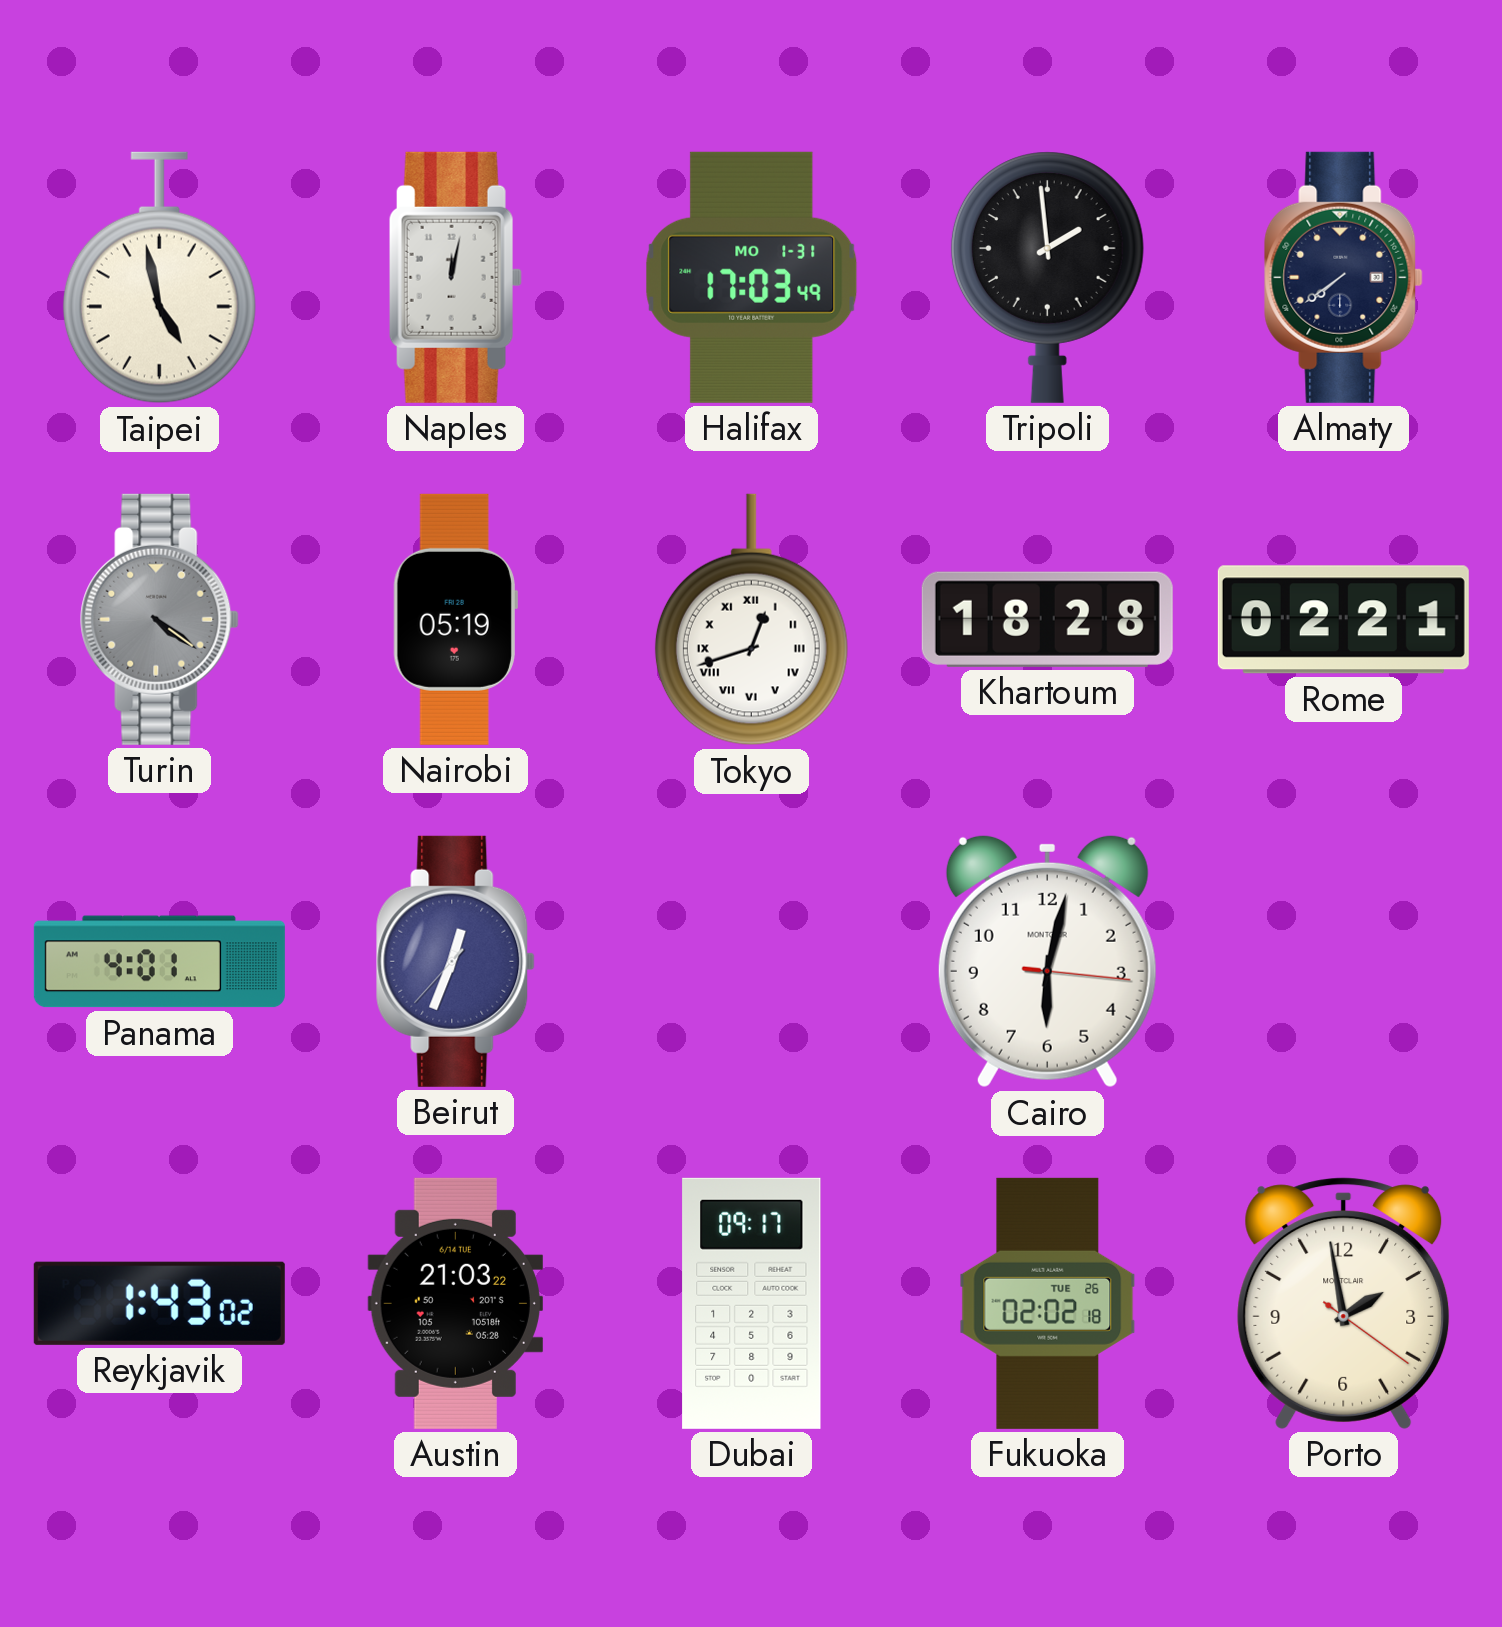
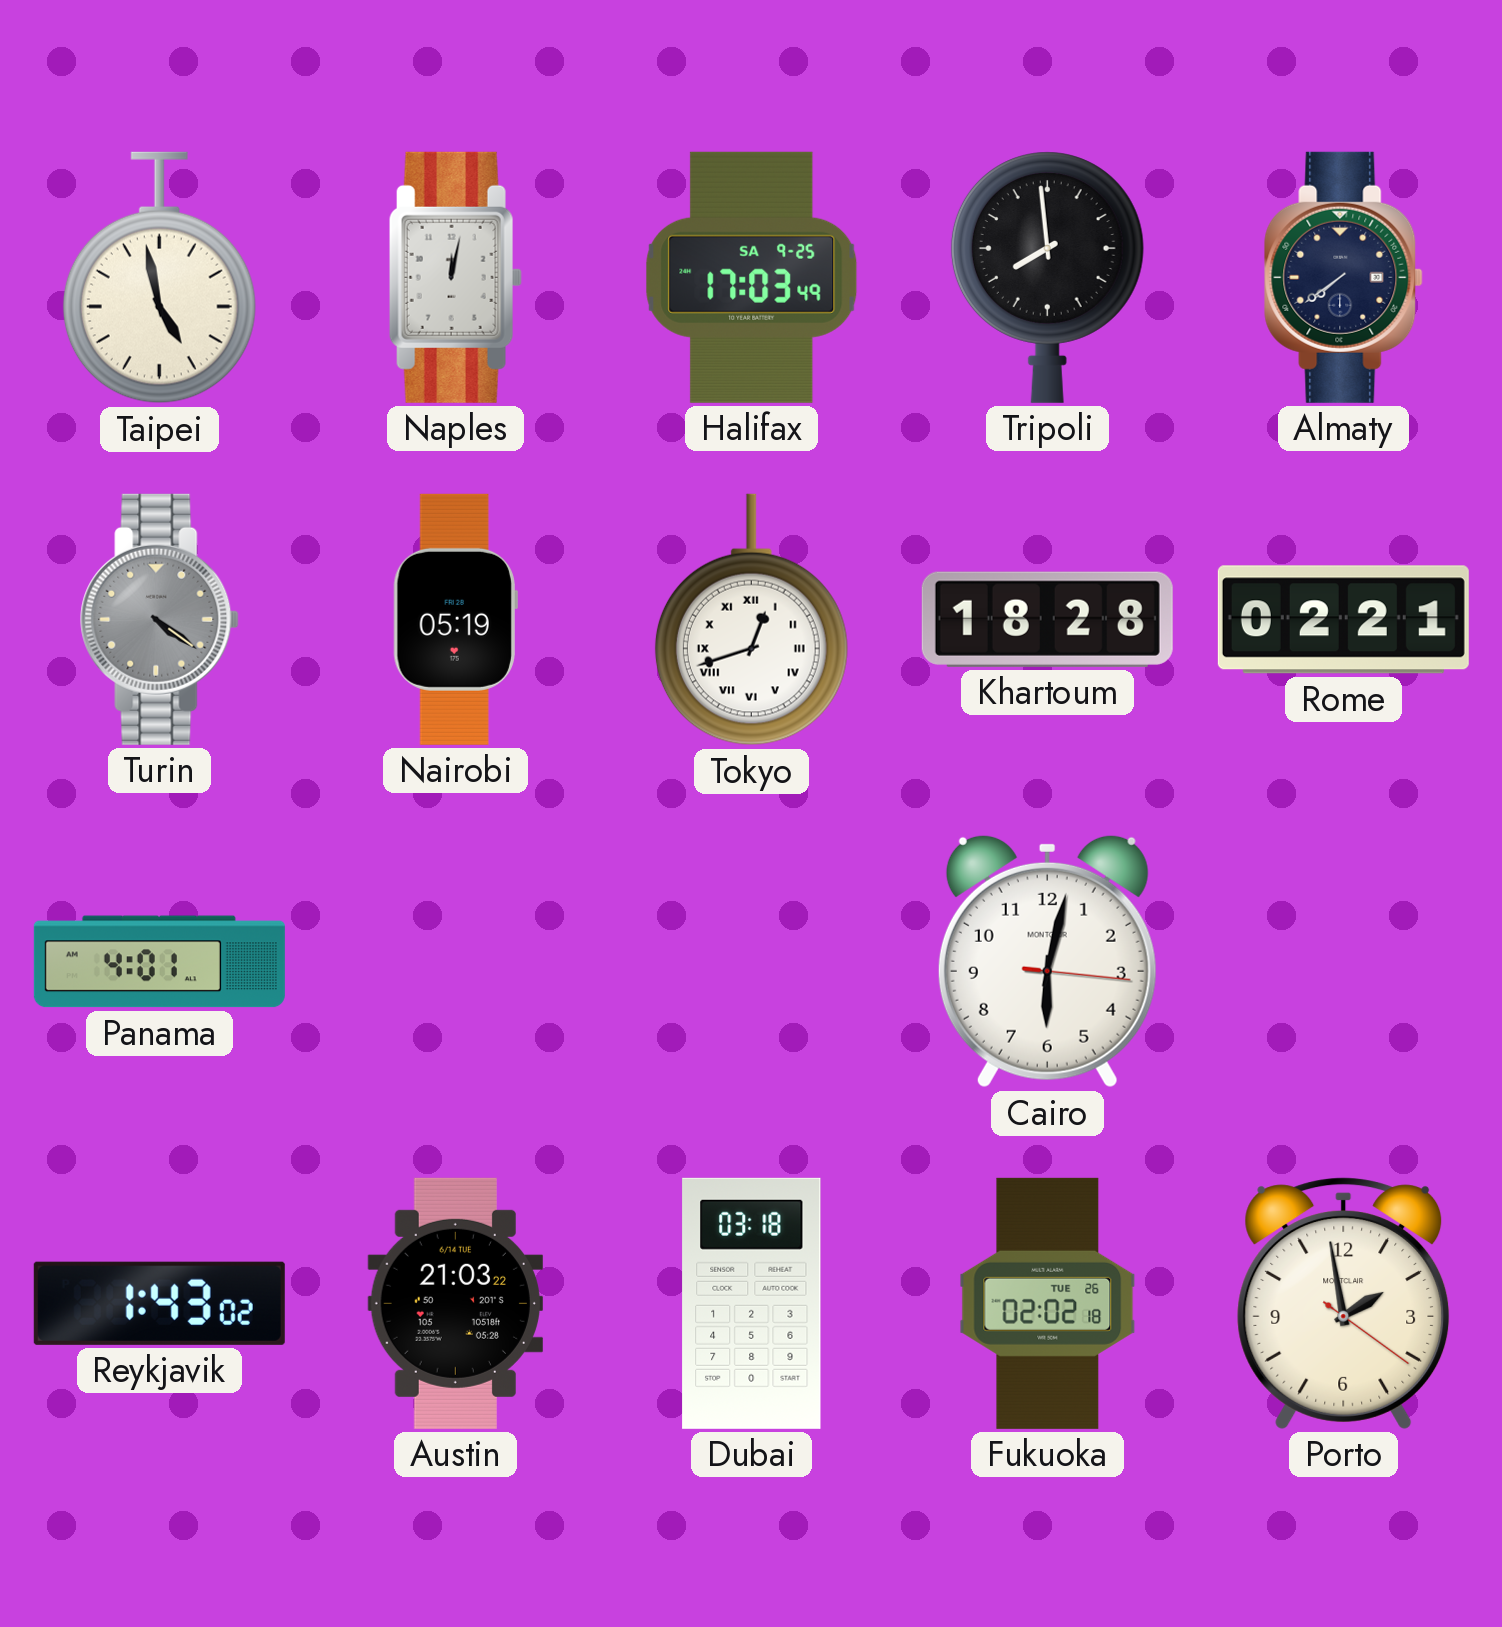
Halifax date: MO 1-31 -> SA 9-25 (752, 277)
Tripoli: 1:59 -> 7:59 (1047, 277)
Beirut: 12:33 -> none (456, 961)
Dubai: 09:17 -> 03:18 (752, 1303)
